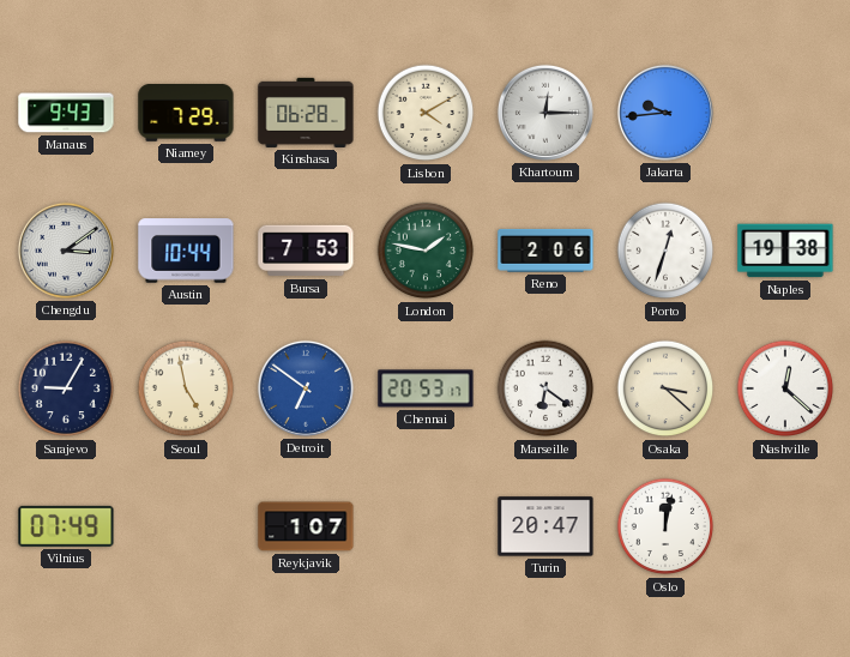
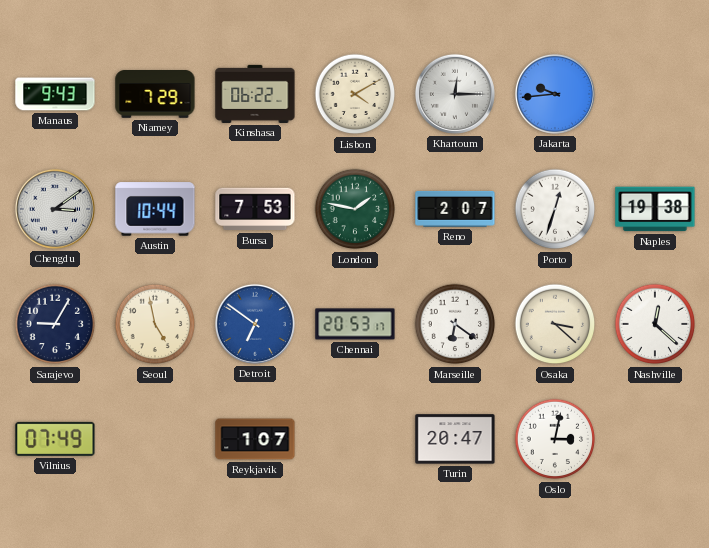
Kinshasa: 06:28 -> 06:22 (255, 94)
Reno: 2:06 -> 2:07 (455, 209)
Oslo: 12:02 -> 3:02 (555, 439)
